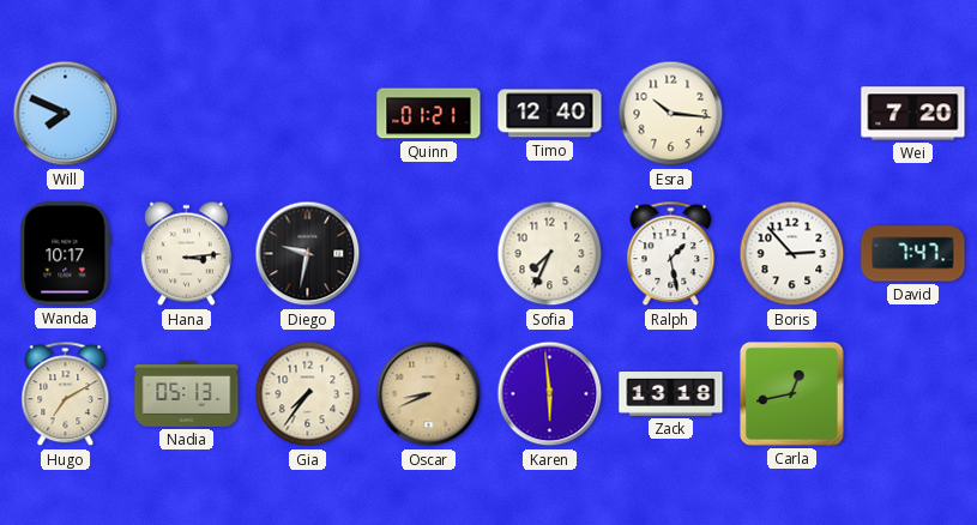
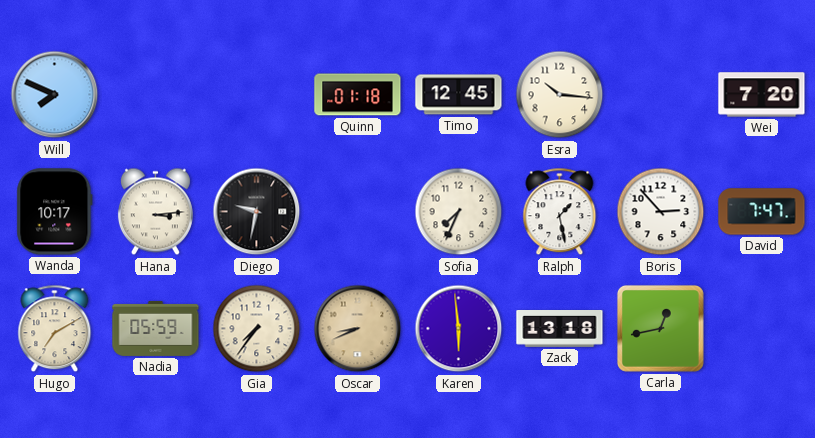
Quinn: 01:21 -> 01:18 (358, 95)
Timo: 12:40 -> 12:45 (459, 95)
Nadia: 05:13 -> 05:59 (156, 328)
